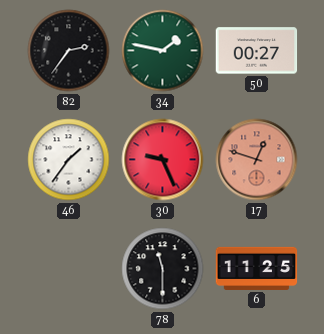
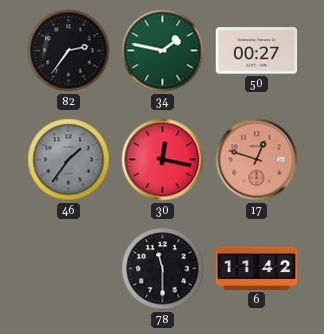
46 dial: white -> grey (69, 160)
30: 9:26 -> 12:17 (163, 160)
6: 11:25 -> 11:42 (257, 268)
